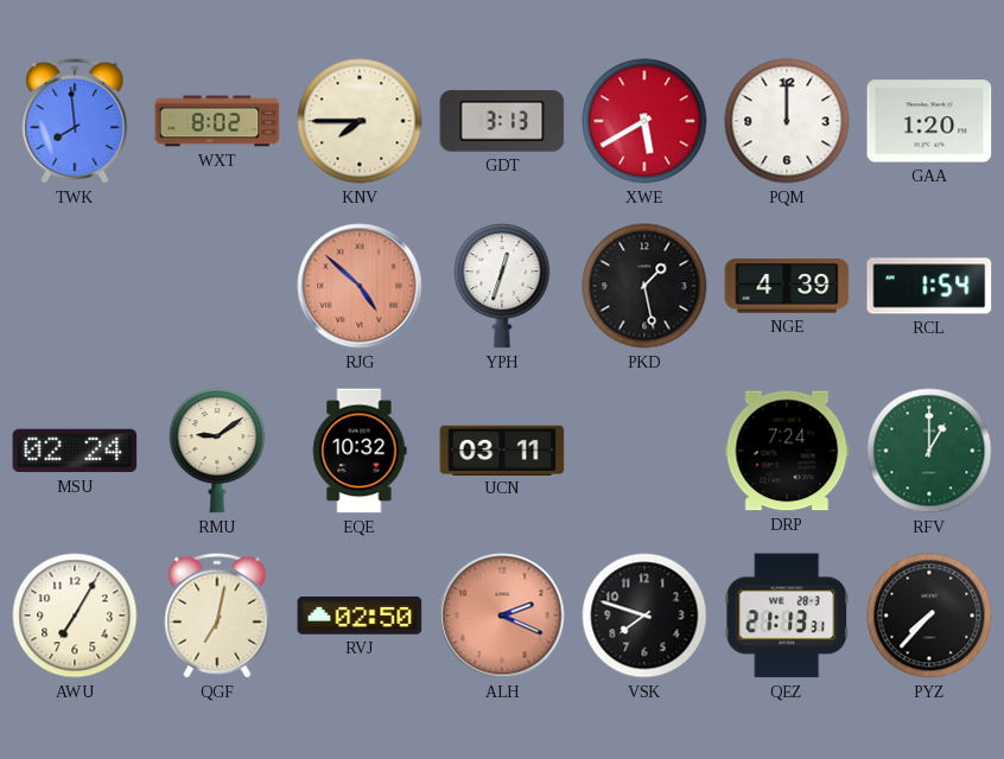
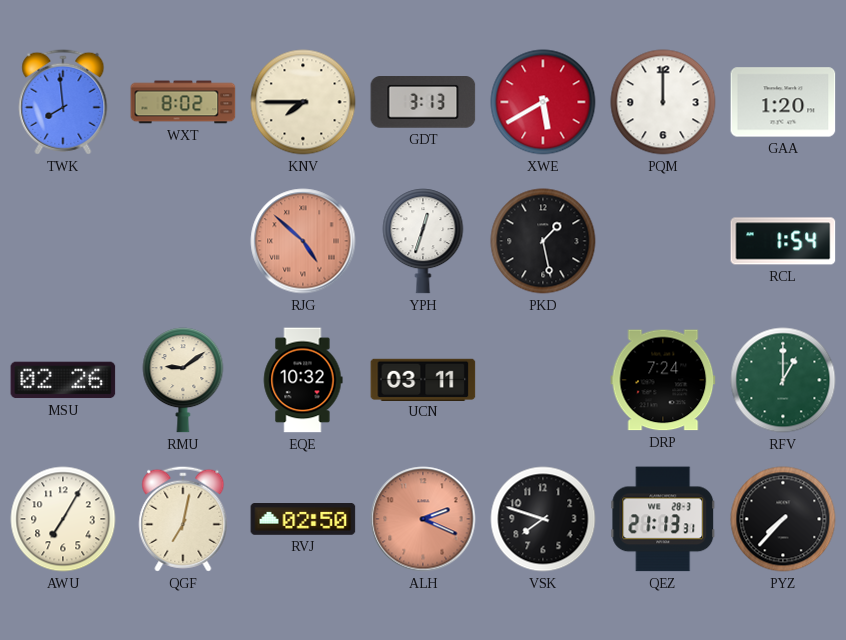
NGE: 4:39 -> none (787, 286)
MSU: 02:24 -> 02:26 (63, 380)
